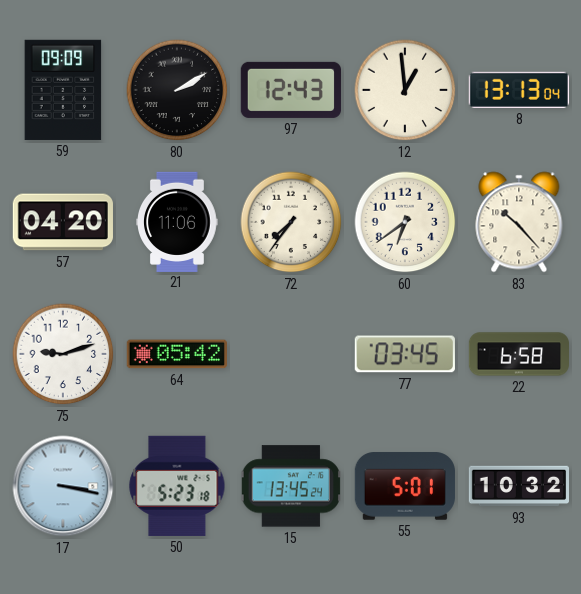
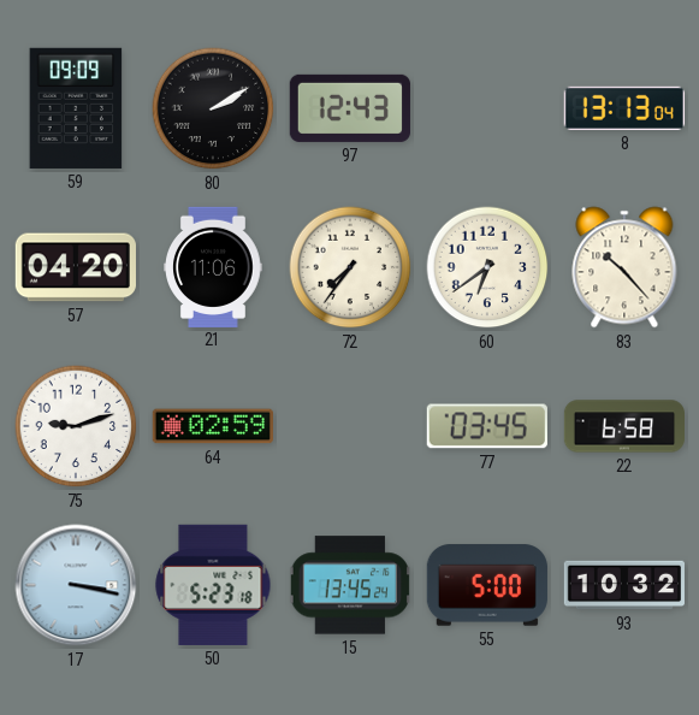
12: 12:59 -> none (405, 90)
64: 05:42 -> 02:59 (213, 426)
55: 5:01 -> 5:00 (487, 585)
